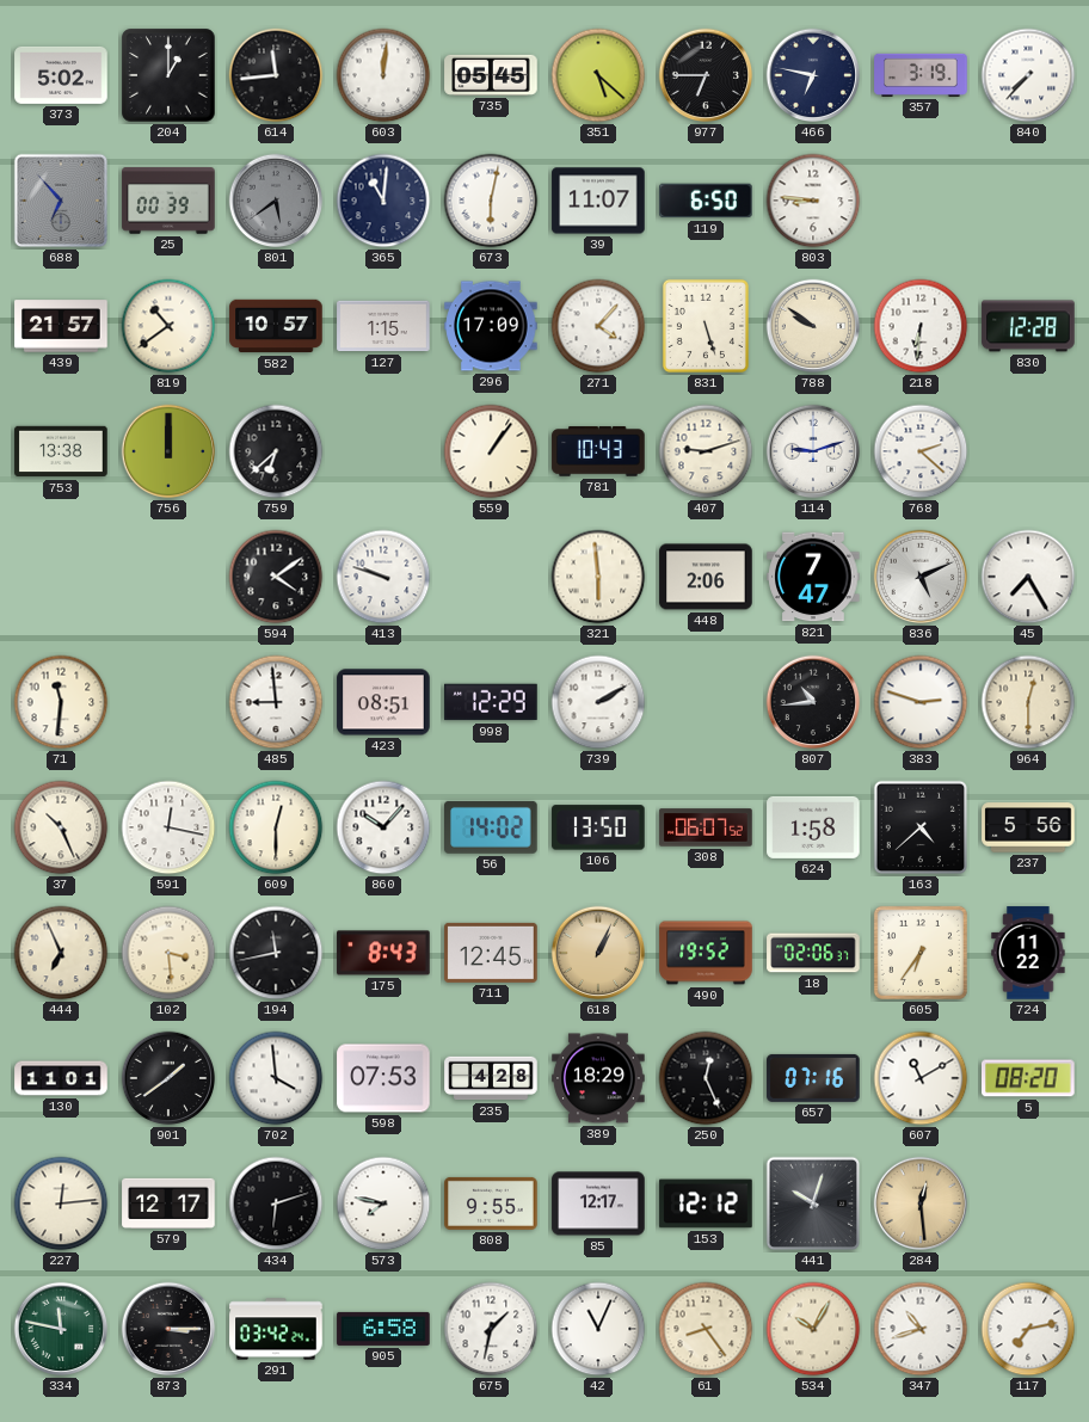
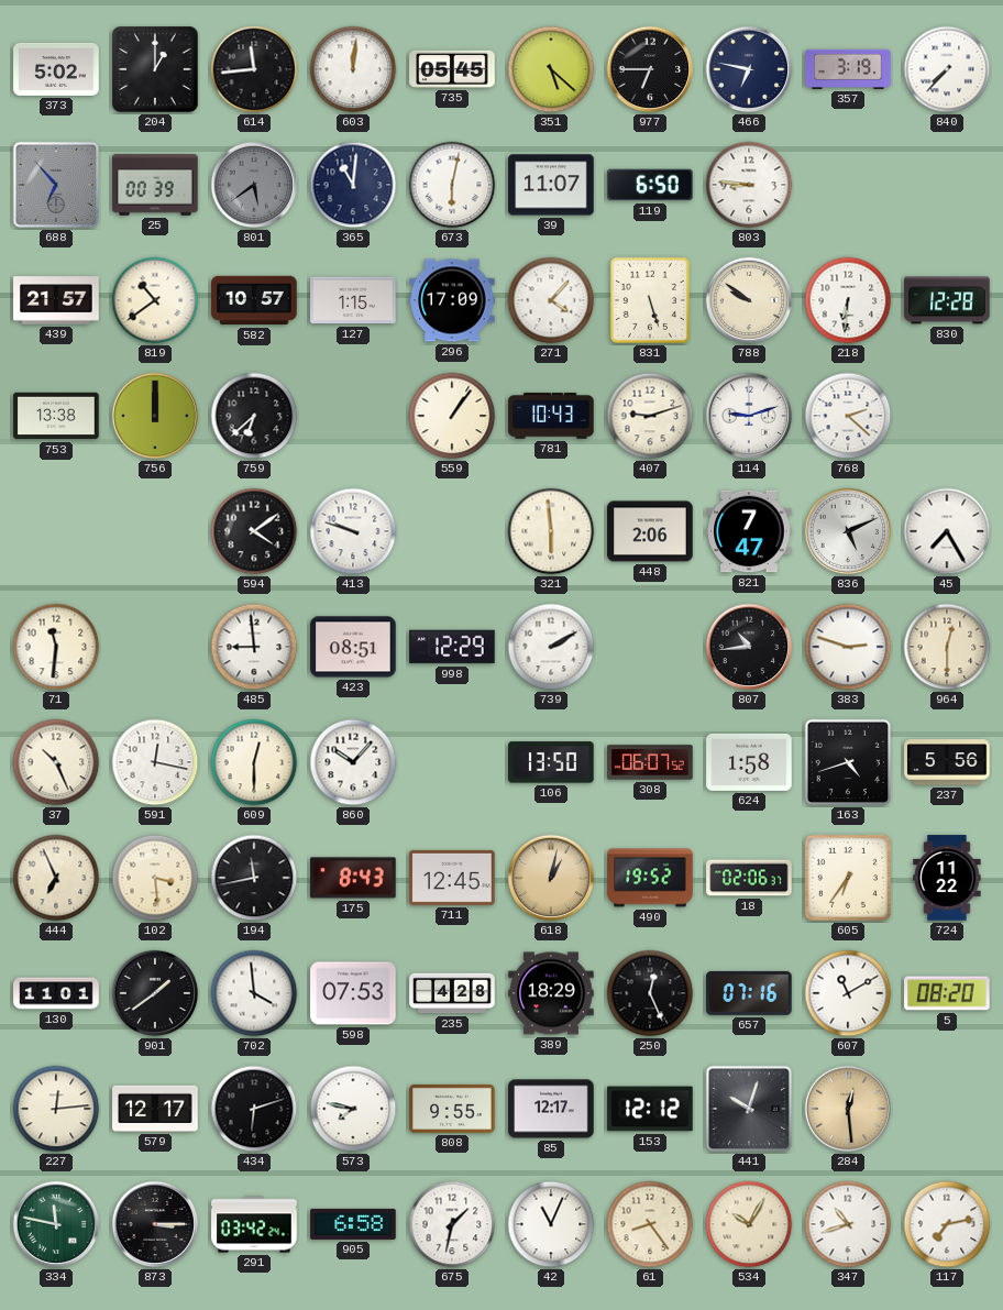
56: 14:02 -> none (491, 827)
163: 4:38 -> 4:42 (848, 762)
618: 1:04 -> 1:02 (551, 878)
